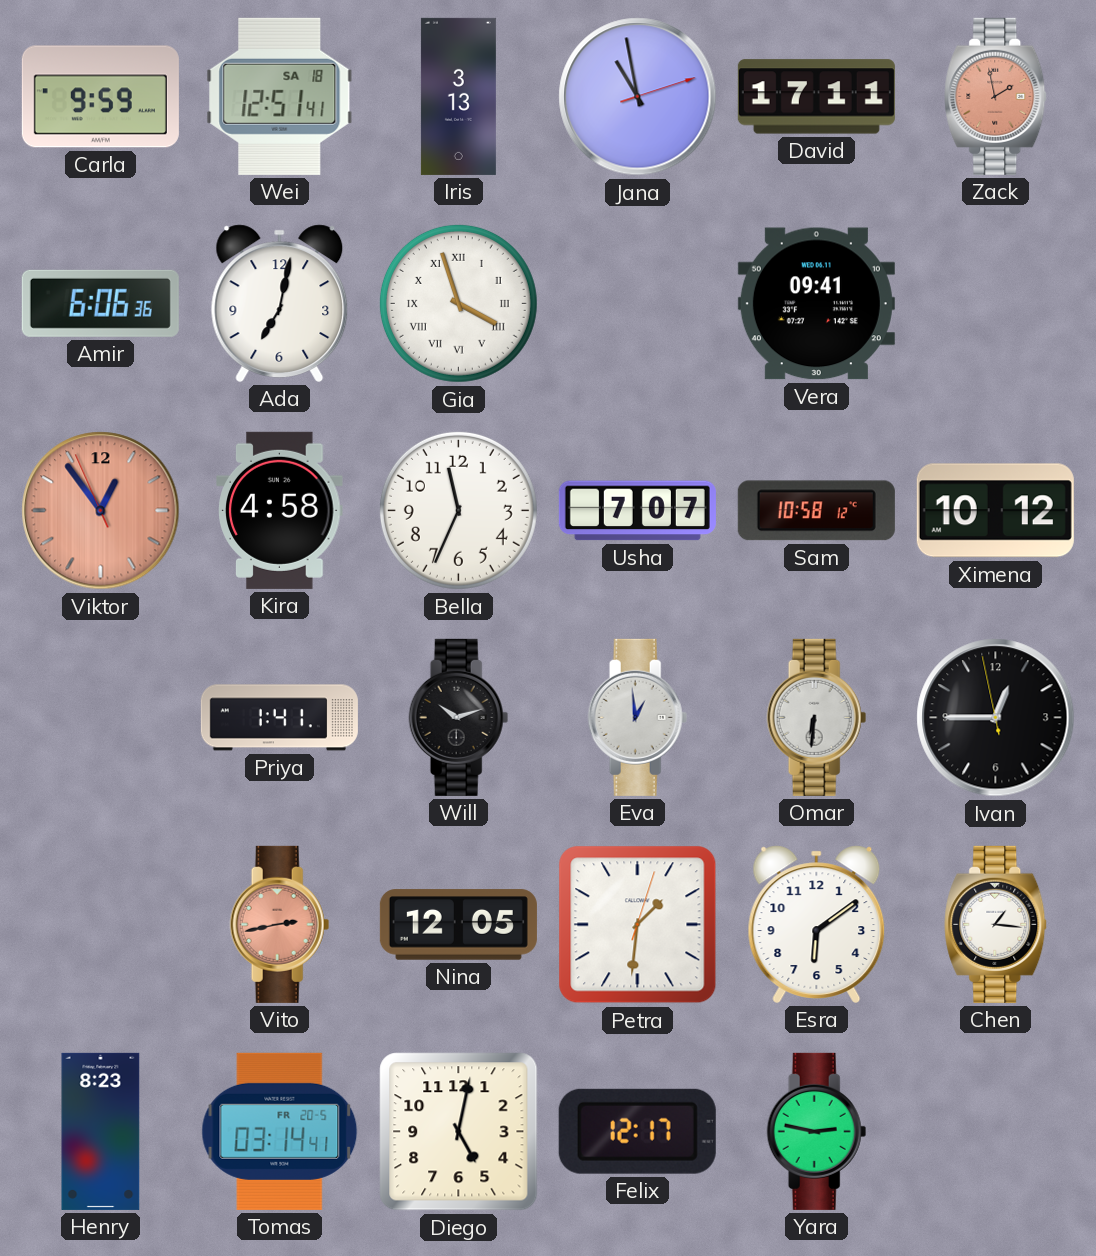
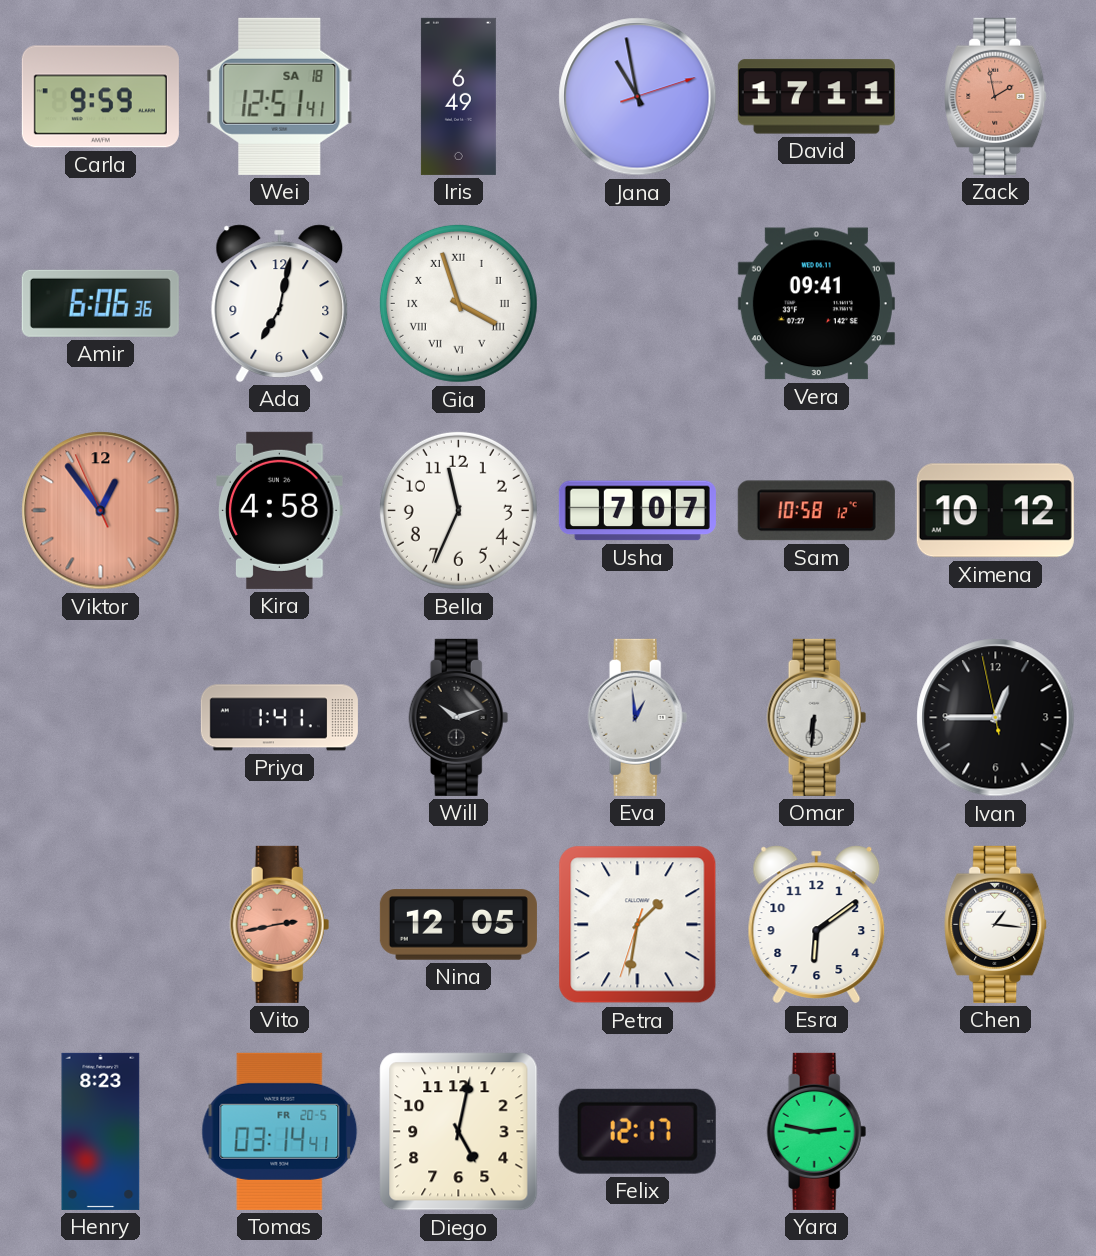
Iris: 3:13 -> 6:49 (458, 96)
Petra: 1:31:03 -> 1:31:33 (638, 925)
